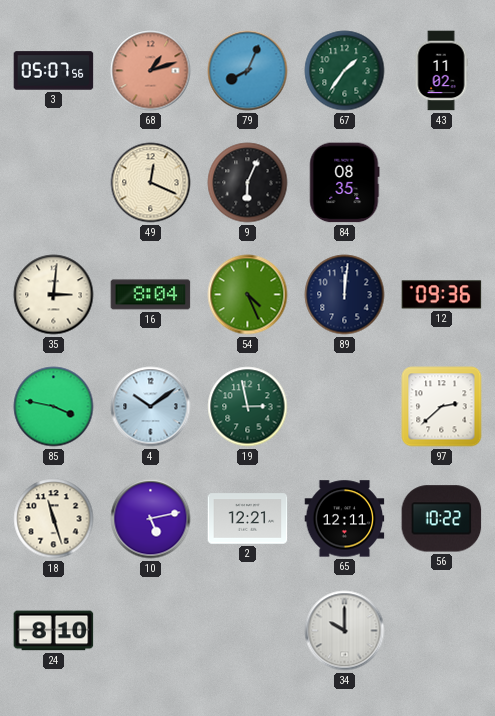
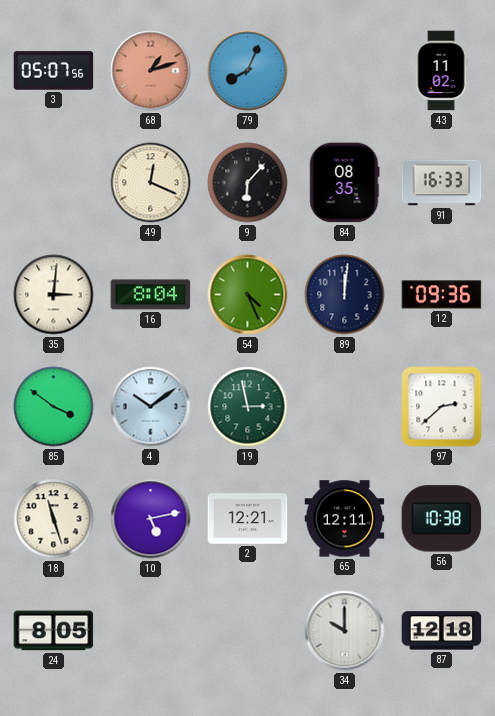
67: 1:36 -> none (345, 71)
9: 6:04 -> 6:07 (248, 183)
91: none -> 16:33 (442, 183)
85: 3:47 -> 3:51 (54, 407)
56: 10:22 -> 10:38 (442, 519)
24: 8:10 -> 8:05 (54, 631)
87: none -> 12:18 (442, 631)
